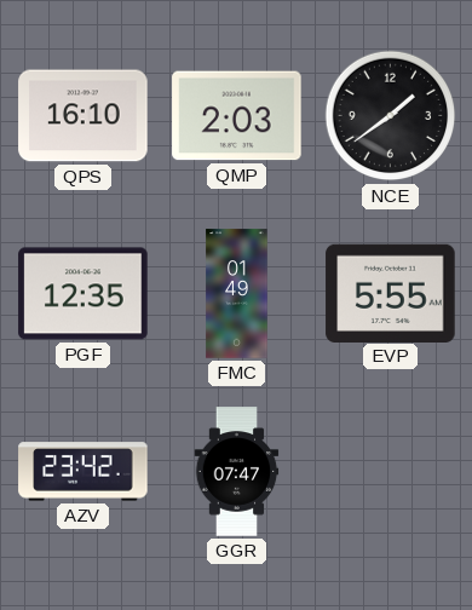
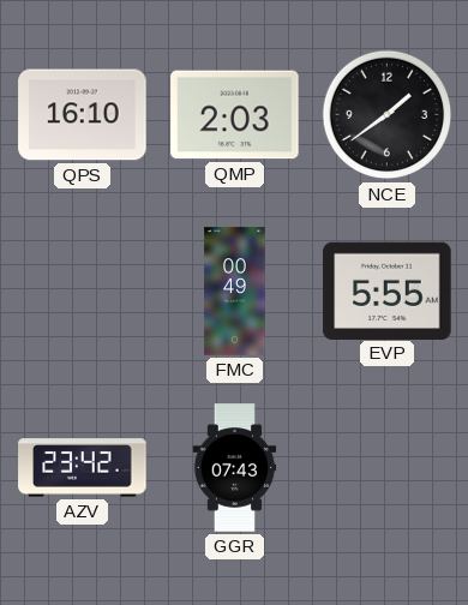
PGF: 12:35 -> none (84, 294)
FMC: 01:49 -> 00:49 (235, 292)
GGR: 07:47 -> 07:43 (235, 468)
